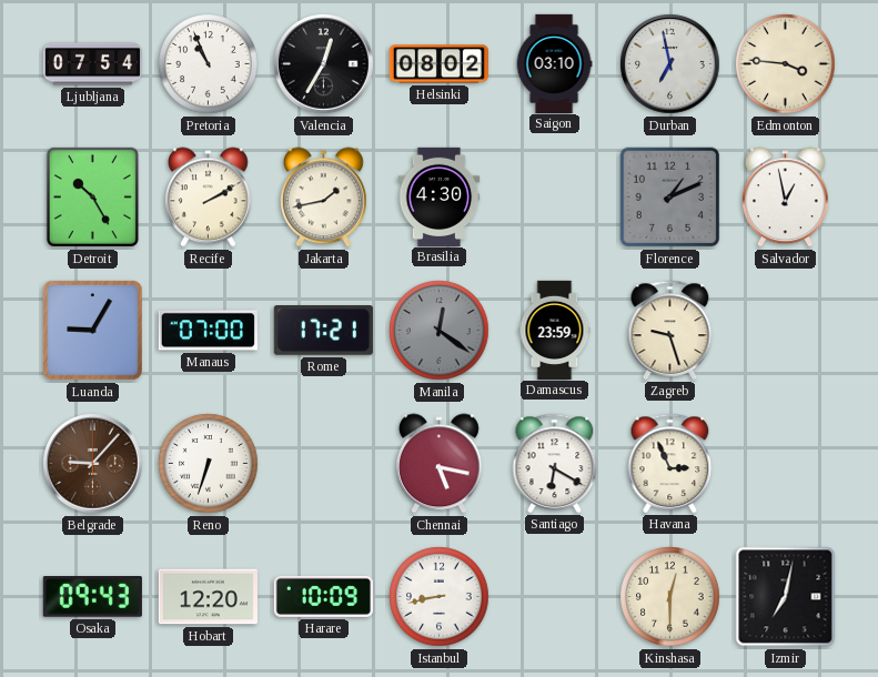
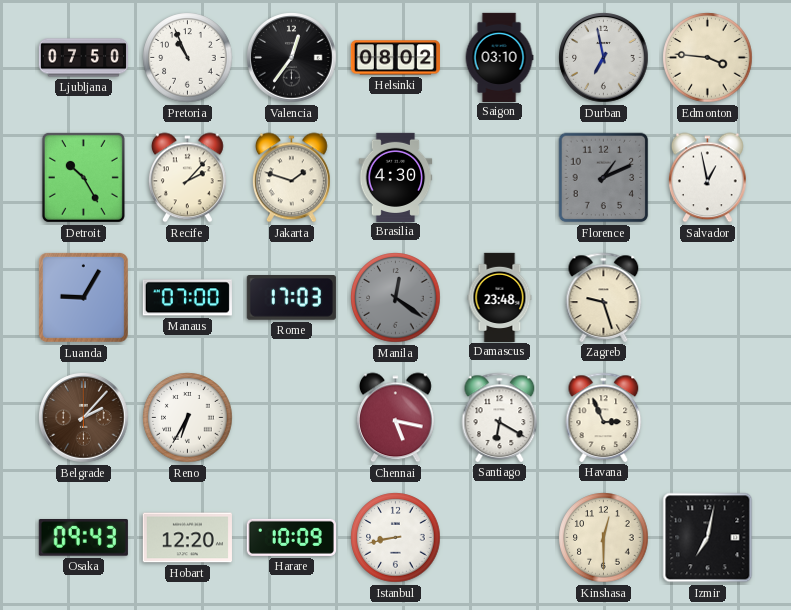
Ljubljana: 07:54 -> 07:50 (83, 58)
Valencia: 12:35 -> 12:36 (292, 58)
Recife: 2:10 -> 2:07 (187, 178)
Jakarta: 1:43 -> 1:48 (291, 178)
Rome: 17:21 -> 17:03 (291, 298)
Damascus: 23:59 -> 23:48 (500, 297)
Belgrade: 9:07 -> 2:07 (84, 418)
Reno: 6:33 -> 6:35 (188, 418)
